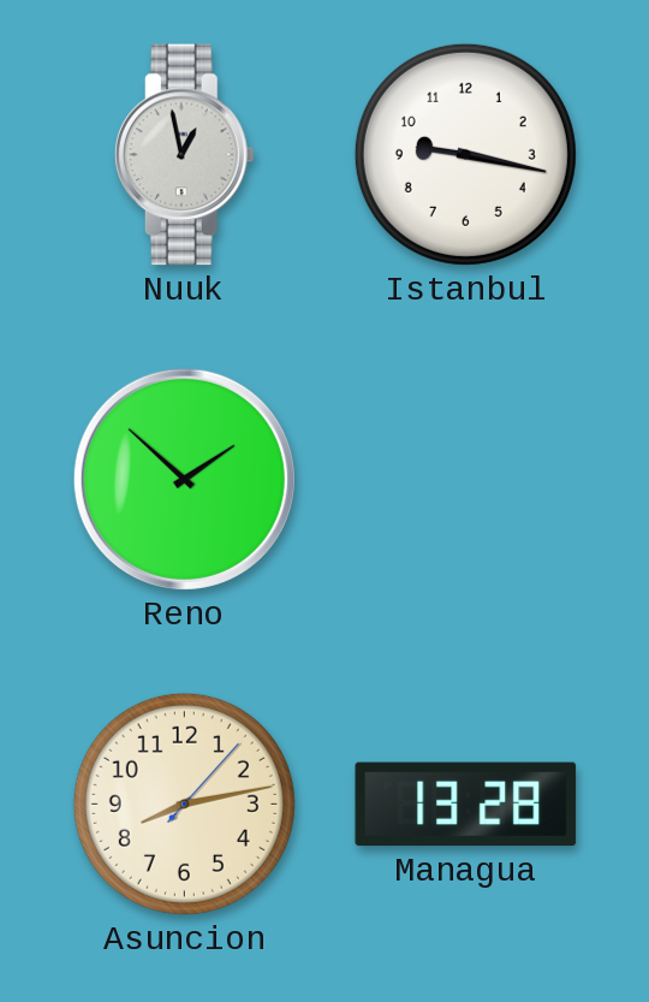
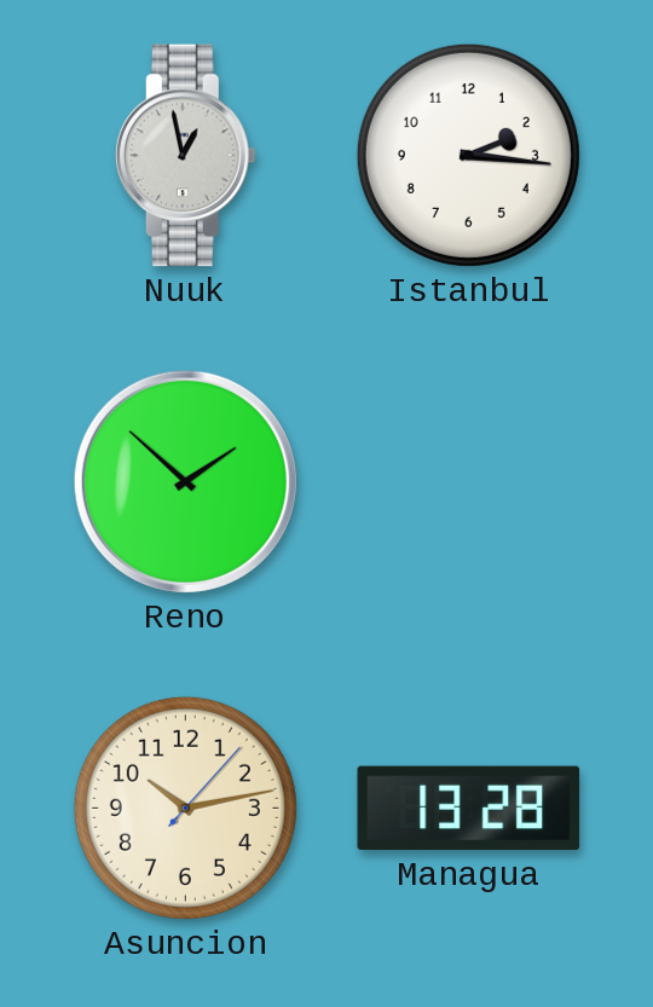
Istanbul: 9:17 -> 2:16 (468, 155)
Asuncion: 8:13 -> 10:13 (185, 808)
